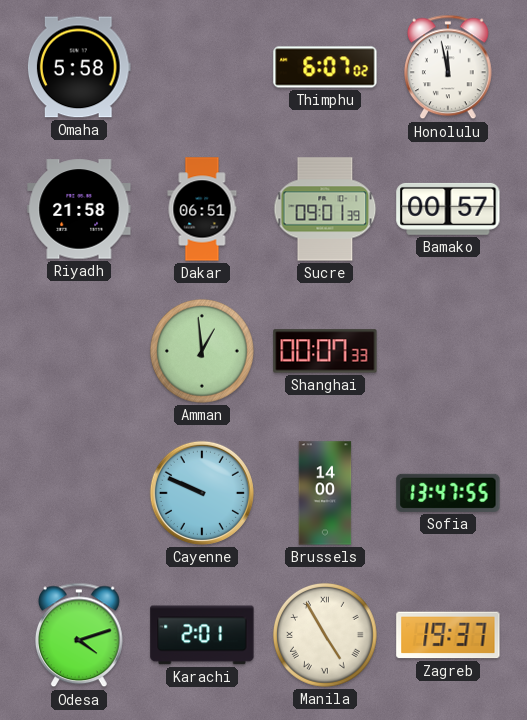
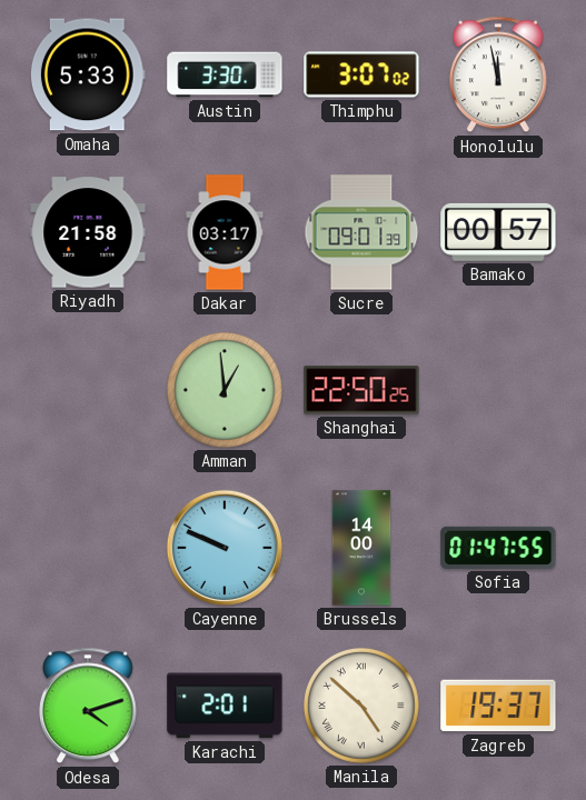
Omaha: 5:58 -> 5:33 (88, 74)
Austin: none -> 3:30 (225, 74)
Thimphu: 6:07 -> 3:07 (361, 74)
Dakar: 06:51 -> 03:17 (225, 232)
Shanghai: 00:07 -> 22:50 (361, 390)
Sofia: 13:47 -> 01:47 (498, 548)
Manila: 4:55 -> 4:52 (361, 706)
